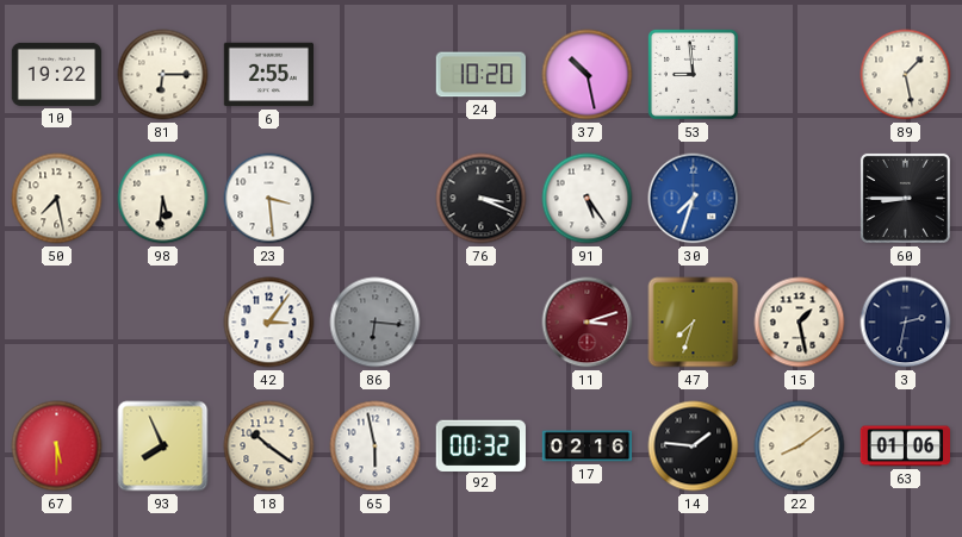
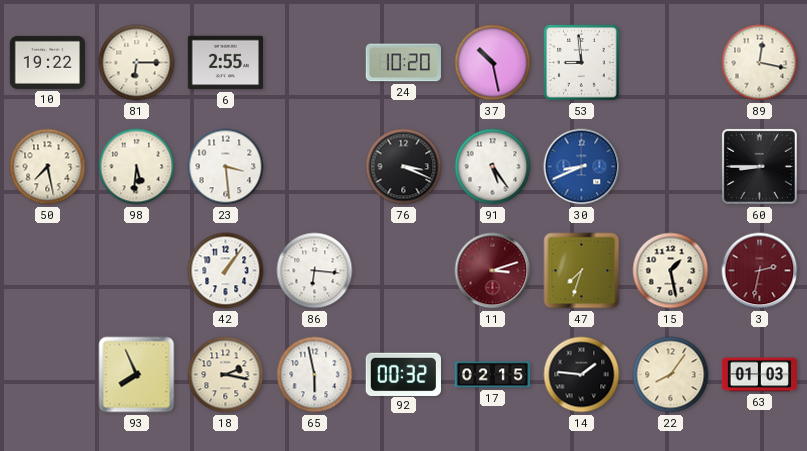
89: 1:28 -> 12:17 (760, 63)
30: 7:33 -> 8:41 (582, 167)
42: 3:06 -> 1:06 (226, 271)
86 dial: grey -> white (315, 271)
3 dial: navy -> burgundy (760, 271)
67: 5:30 -> none (57, 447)
18: 10:21 -> 2:17 (226, 375)
17: 02:16 -> 02:15 (493, 375)
22: 8:09 -> 8:06 (671, 375)
63: 01:06 -> 01:03 (759, 375)
